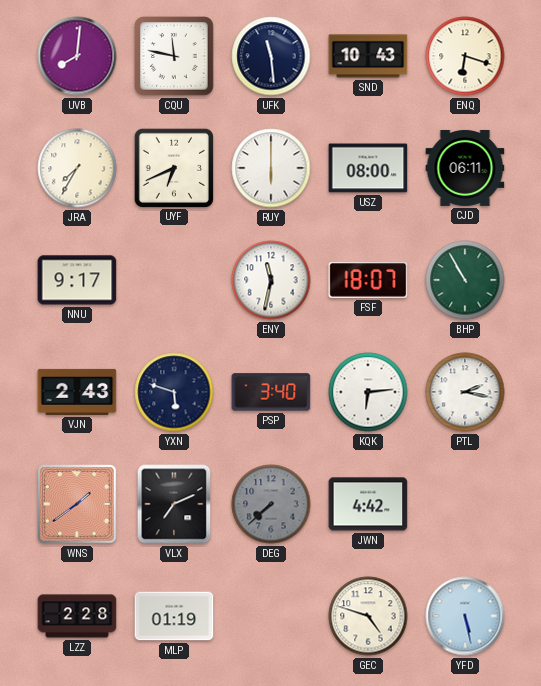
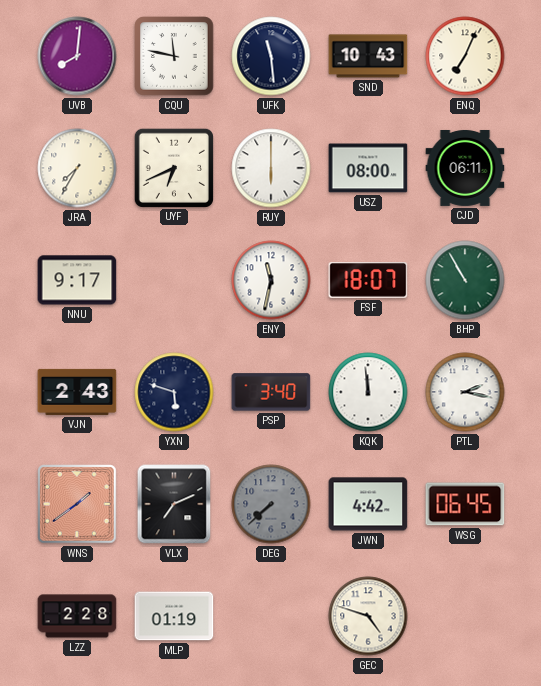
ENQ: 6:18 -> 7:04 (465, 56)
KQK: 6:14 -> 11:59 (368, 392)
WSG: none -> 06:45 (465, 504)
YFD: 5:28 -> none (465, 616)
